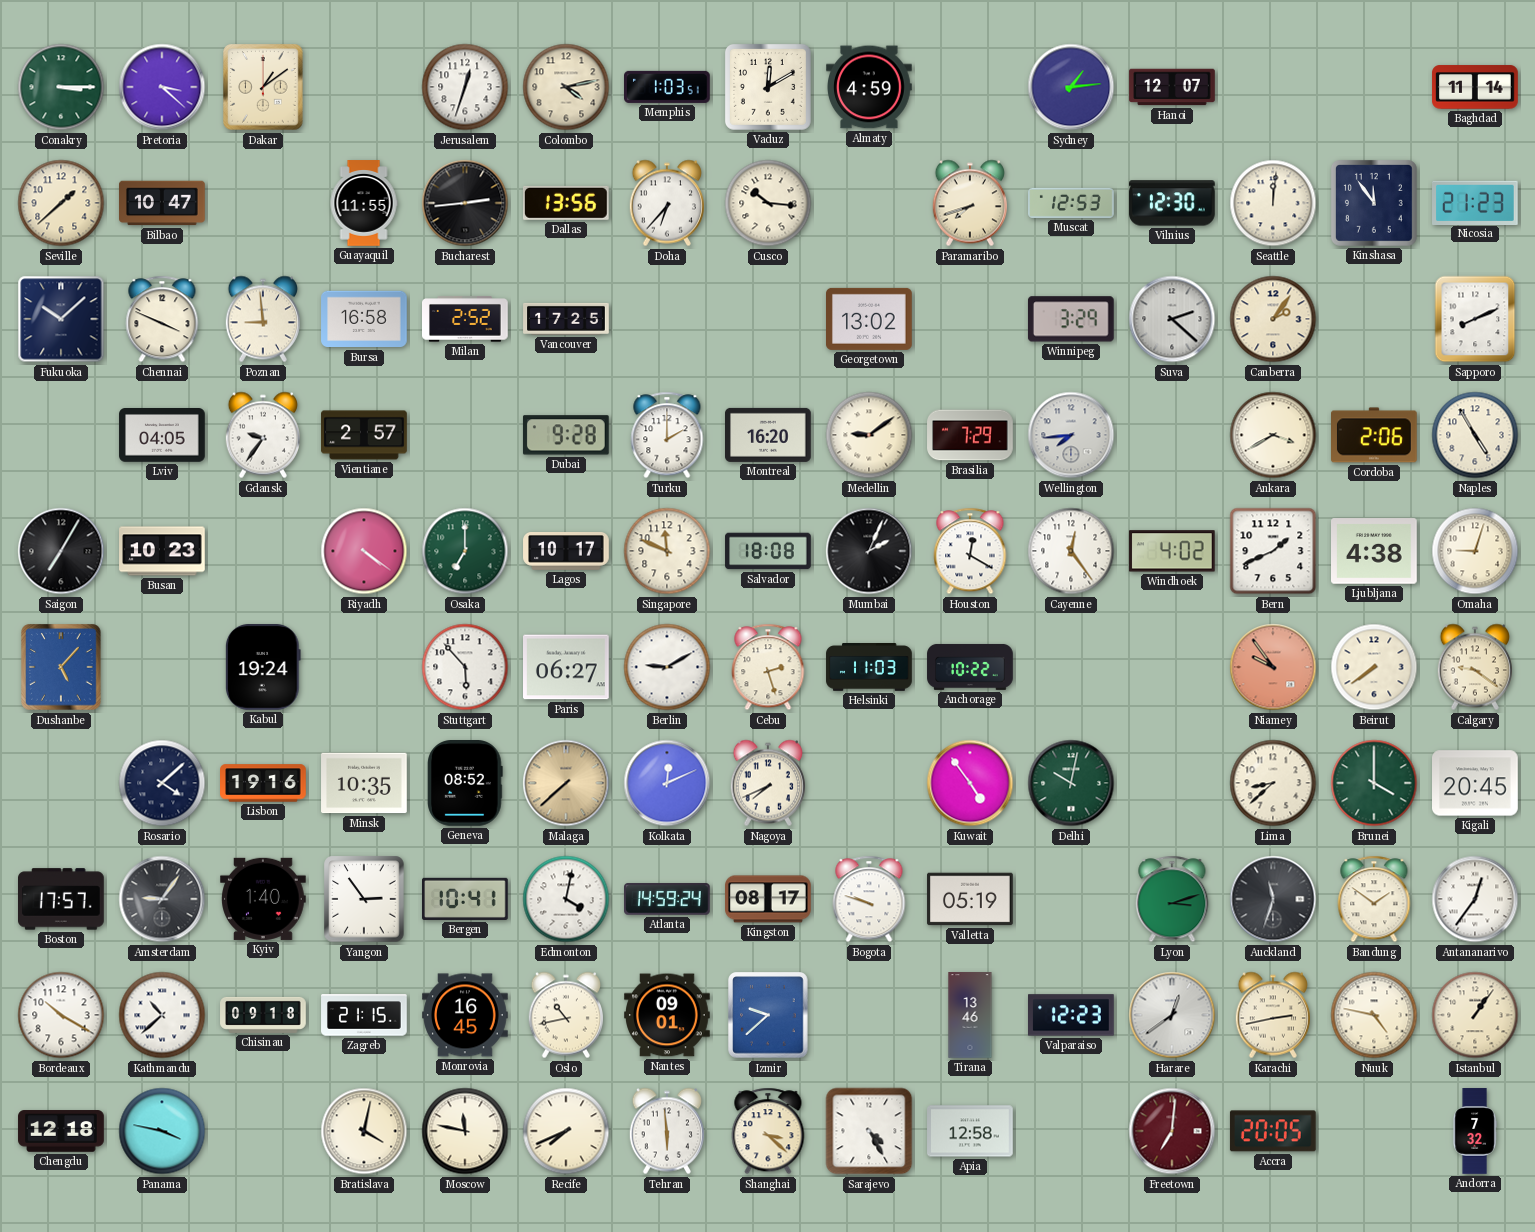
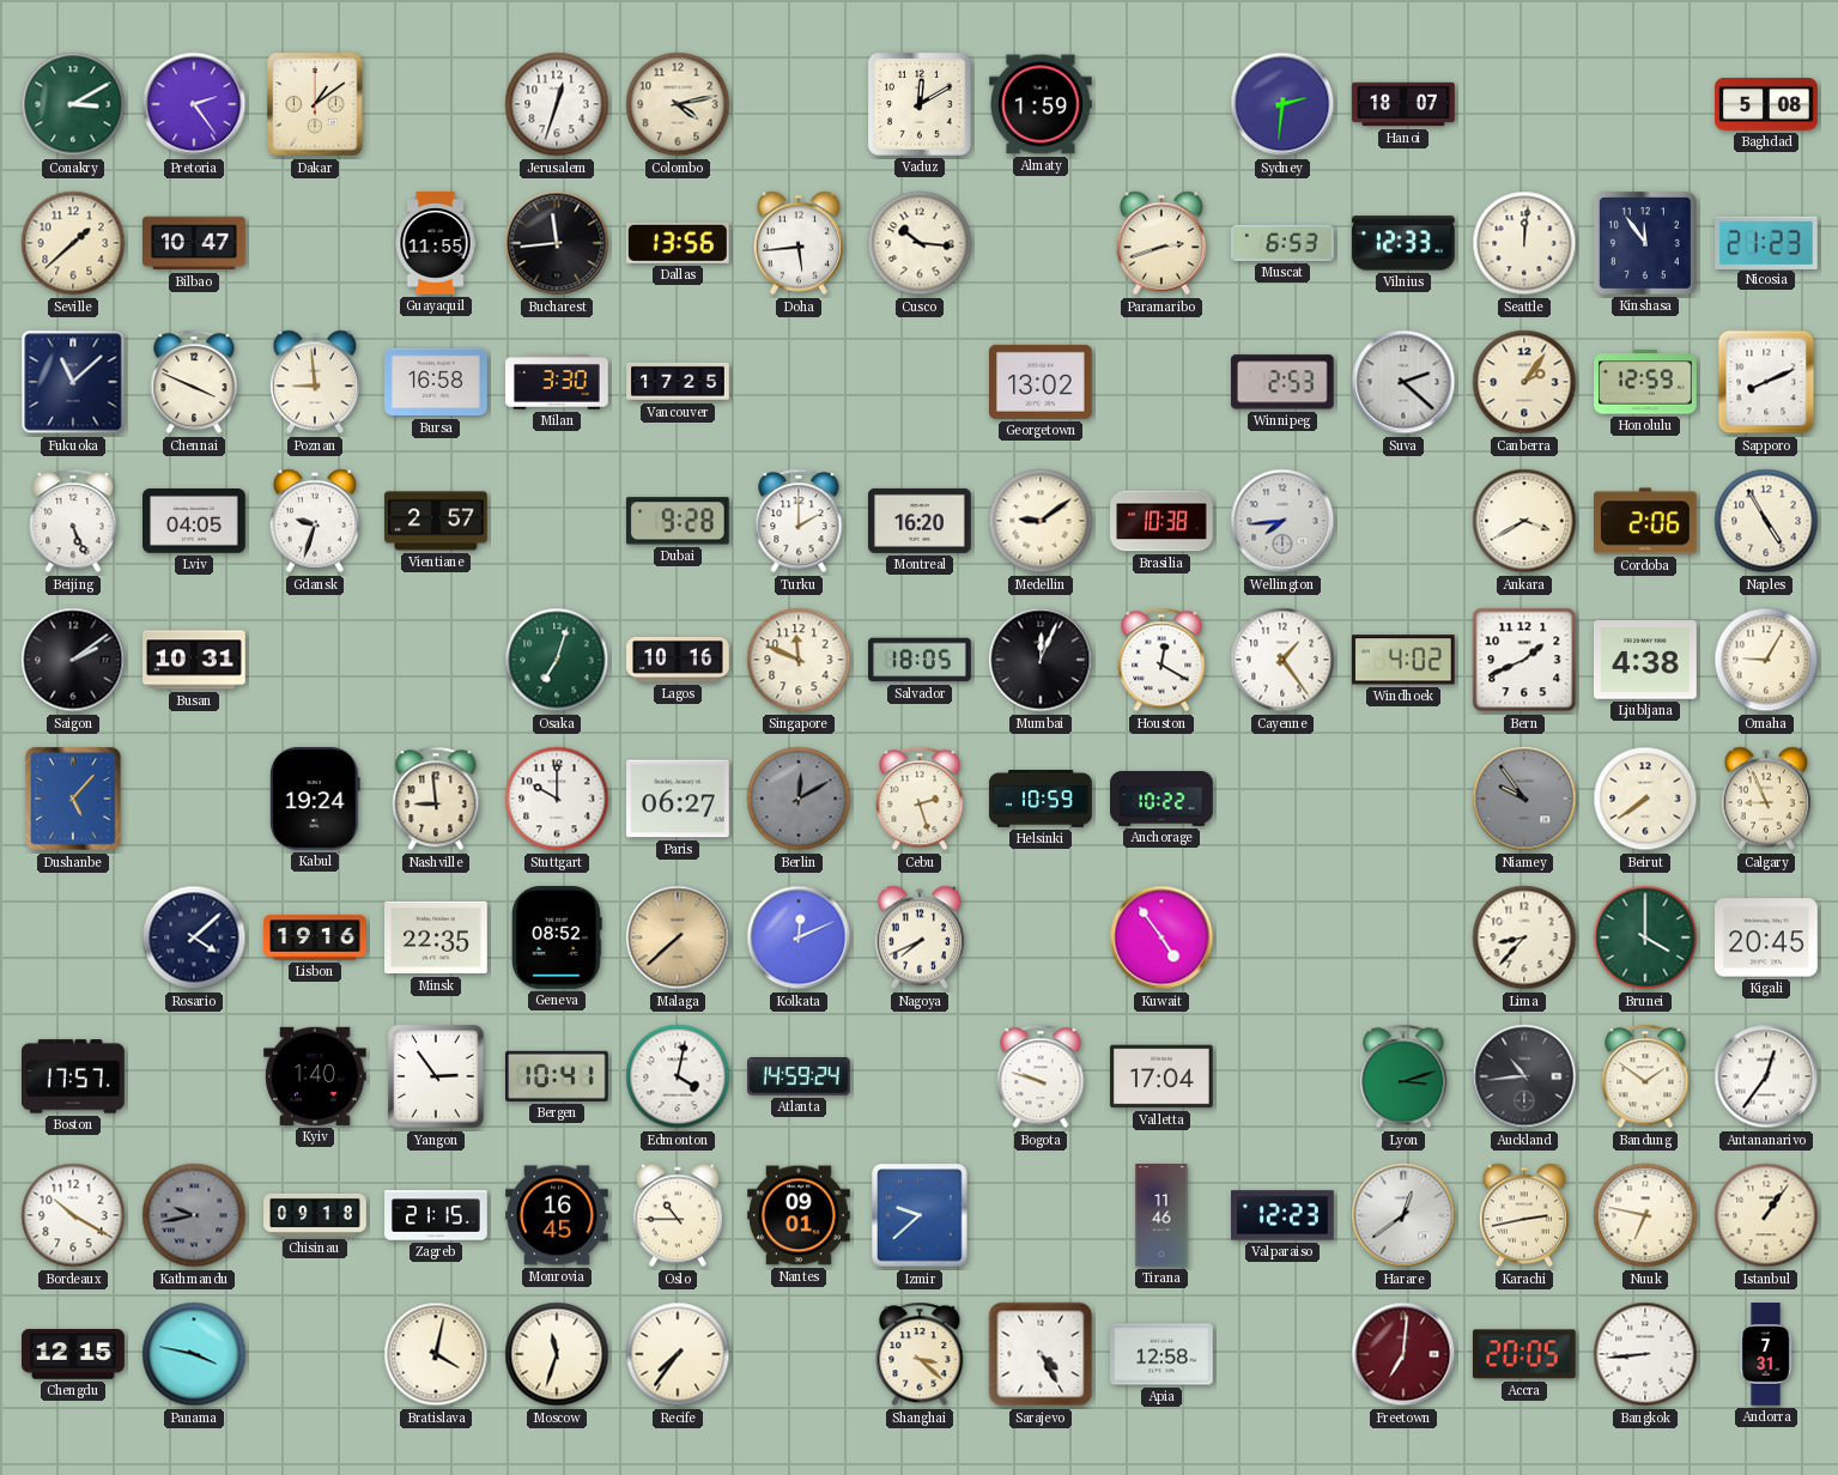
Conakry: 3:15 -> 3:10 (73, 104)
Pretoria: 3:22 -> 2:24 (194, 104)
Memphis: 1:03 -> none (668, 87)
Almaty: 4:59 -> 1:59 (1041, 104)
Sydney: 1:14 -> 2:31 (1282, 104)
Hanoi: 12:07 -> 18:07 (1403, 104)
Baghdad: 11:14 -> 5:08 (1766, 104)
Bucharest: 2:44 -> 11:44 (557, 243)
Doha: 6:37 -> 5:44 (797, 243)
Paramaribo: 7:42 -> 2:42 (1160, 243)
Muscat: 12:53 -> 6:53 (1282, 243)
Vilnius: 12:30 -> 12:33 (1405, 243)
Fukuoka: 10:08 -> 11:08 (73, 382)
Milan: 2:52 -> 3:30 (557, 382)
Winnipeg: 3:29 -> 2:53 (1282, 382)
Honolulu: none -> 12:59 (1646, 382)
Beijing: none -> 5:26 (73, 521)
Gdansk: 9:36 -> 9:33 (314, 521)
Brasilia: 7:29 -> 10:38 (1161, 521)
Saigon: 7:05 -> 2:09 (73, 660)
Busan: 10:23 -> 10:31 (194, 660)
Riyadh: 4:21 -> none (364, 551)
Osaka: 7:00 -> 7:03 (557, 660)
Lagos: 10:17 -> 10:16 (678, 661)
Salvador: 18:08 -> 18:05 (920, 660)
Mumbai: 2:04 -> 12:04 (1041, 660)
Cayenne: 12:24 -> 1:24 (1282, 660)
Omaha: 9:03 -> 9:05 (1766, 660)
Nashville: none -> 8:59 (436, 799)
Stuttgart: 5:53 -> 10:00 (557, 799)
Berlin: 9:10 -> 12:10 (799, 799)
Berlin dial: white -> grey (799, 799)
Helsinki: 11:03 -> 10:59 (1041, 800)
Niamey dial: salmon -> grey (1524, 799)
Calgary: 9:21 -> 8:56 (1765, 799)
Minsk: 10:35 -> 22:35 (436, 937)
Delhi: 10:02 -> none (1071, 783)
Lima: 8:38 -> 8:37 (1524, 937)
Amsterdam: 9:06 -> none (162, 899)
Kingston: 08:17 -> none (768, 899)
Valletta: 05:19 -> 17:04 (1161, 1076)
Auckland: 11:33 -> 10:44 (1524, 1076)
Kathmandu: 10:38 -> 9:43 (194, 1215)
Kathmandu dial: white -> grey (194, 1215)
Oslo: 10:43 -> 10:45 (677, 1215)
Tirana: 13:46 -> 11:46 (1161, 1215)
Nuuk: 4:47 -> 6:47 (1645, 1215)
Chengdu: 12:18 -> 12:15 (73, 1354)
Moscow: 11:47 -> 11:33 (557, 1354)
Recife: 7:41 -> 7:36 (678, 1354)
Tehran: 5:59 -> none (666, 1131)
Bangkok: none -> 8:44 (1645, 1354)
Andorra: 7:32 -> 7:31 (1766, 1354)
